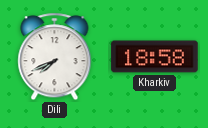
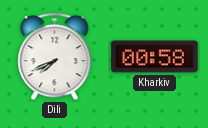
Kharkiv: 18:58 -> 00:58 (155, 57)
